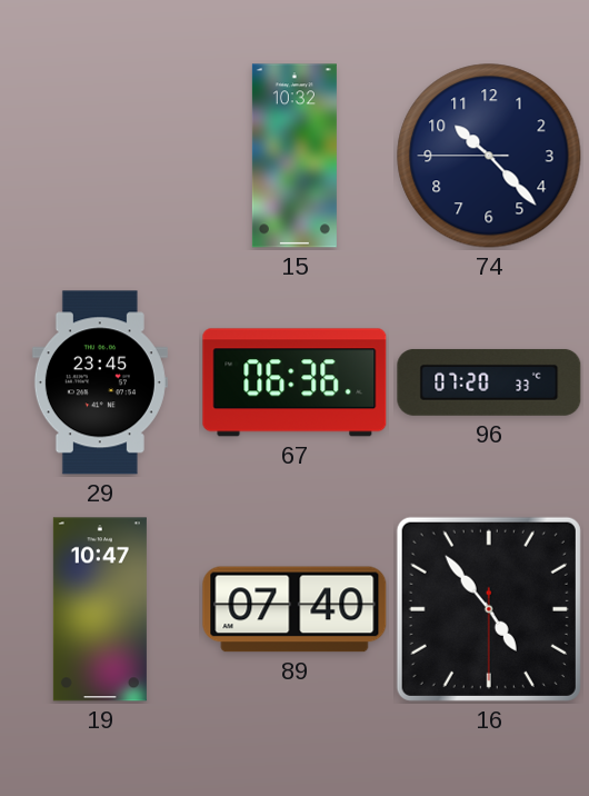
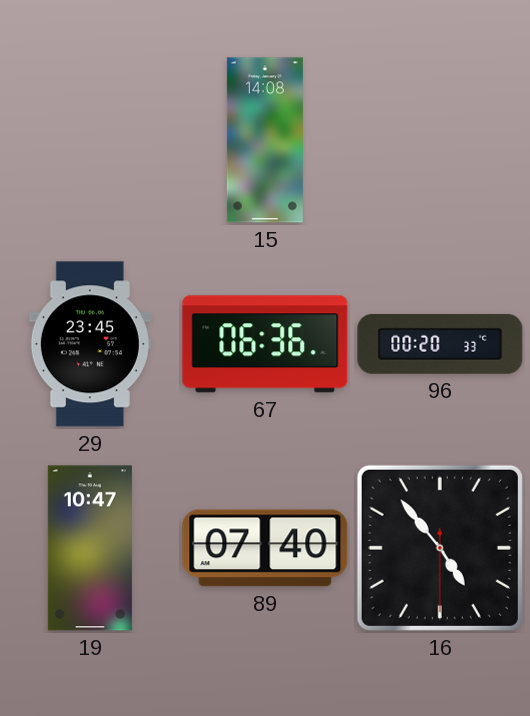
15: 10:32 -> 14:08 (265, 140)
74: 10:22 -> none (489, 156)
96: 07:20 -> 00:20 (440, 344)
